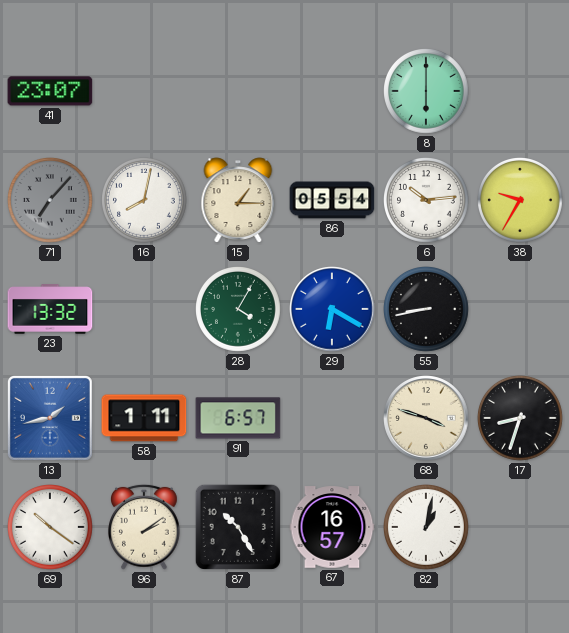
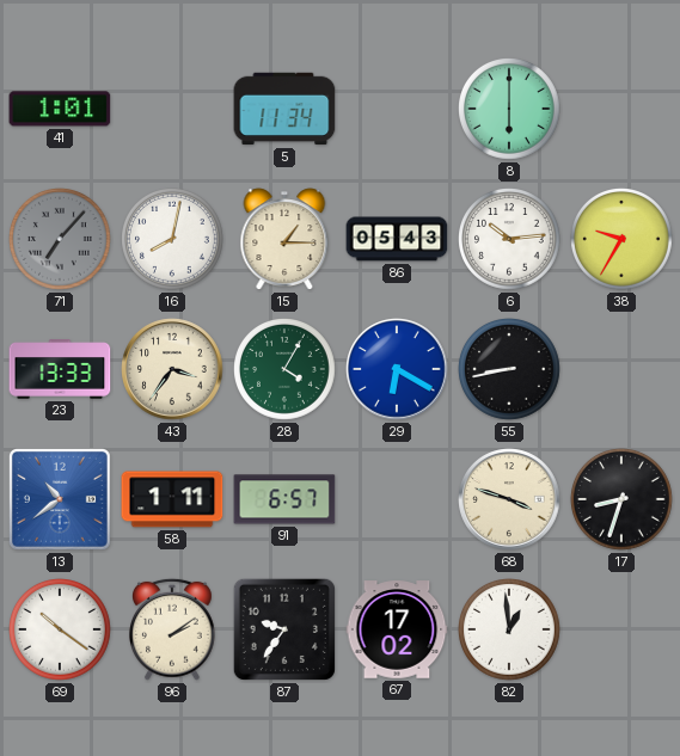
41: 23:07 -> 1:01 (60, 109)
5: none -> 11:34 (284, 109)
86: 05:54 -> 05:43 (397, 239)
23: 13:32 -> 13:33 (60, 369)
43: none -> 3:36 (172, 369)
13: 1:43 -> 10:39 (60, 499)
87: 10:25 -> 9:36 (284, 629)
67: 16:57 -> 17:02 (397, 629)
82: 1:02 -> 12:59 (510, 631)
